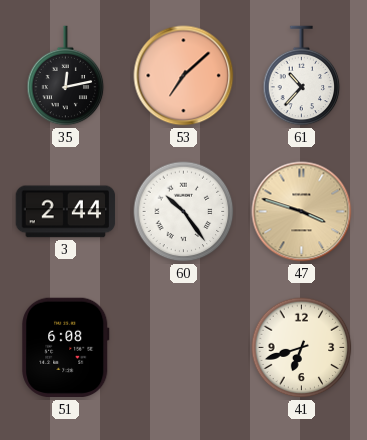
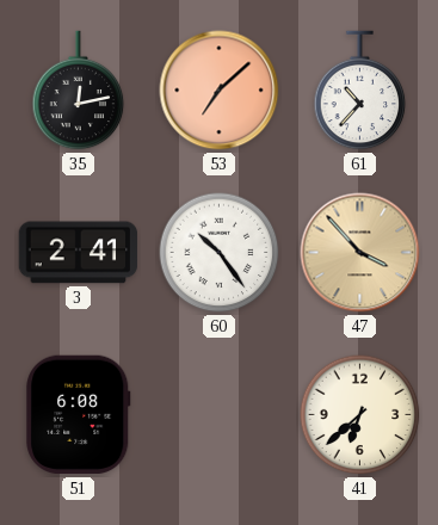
3: 2:44 -> 2:41 (79, 253)
47: 3:48 -> 3:53 (360, 253)
41: 6:42 -> 6:38 (360, 415)
